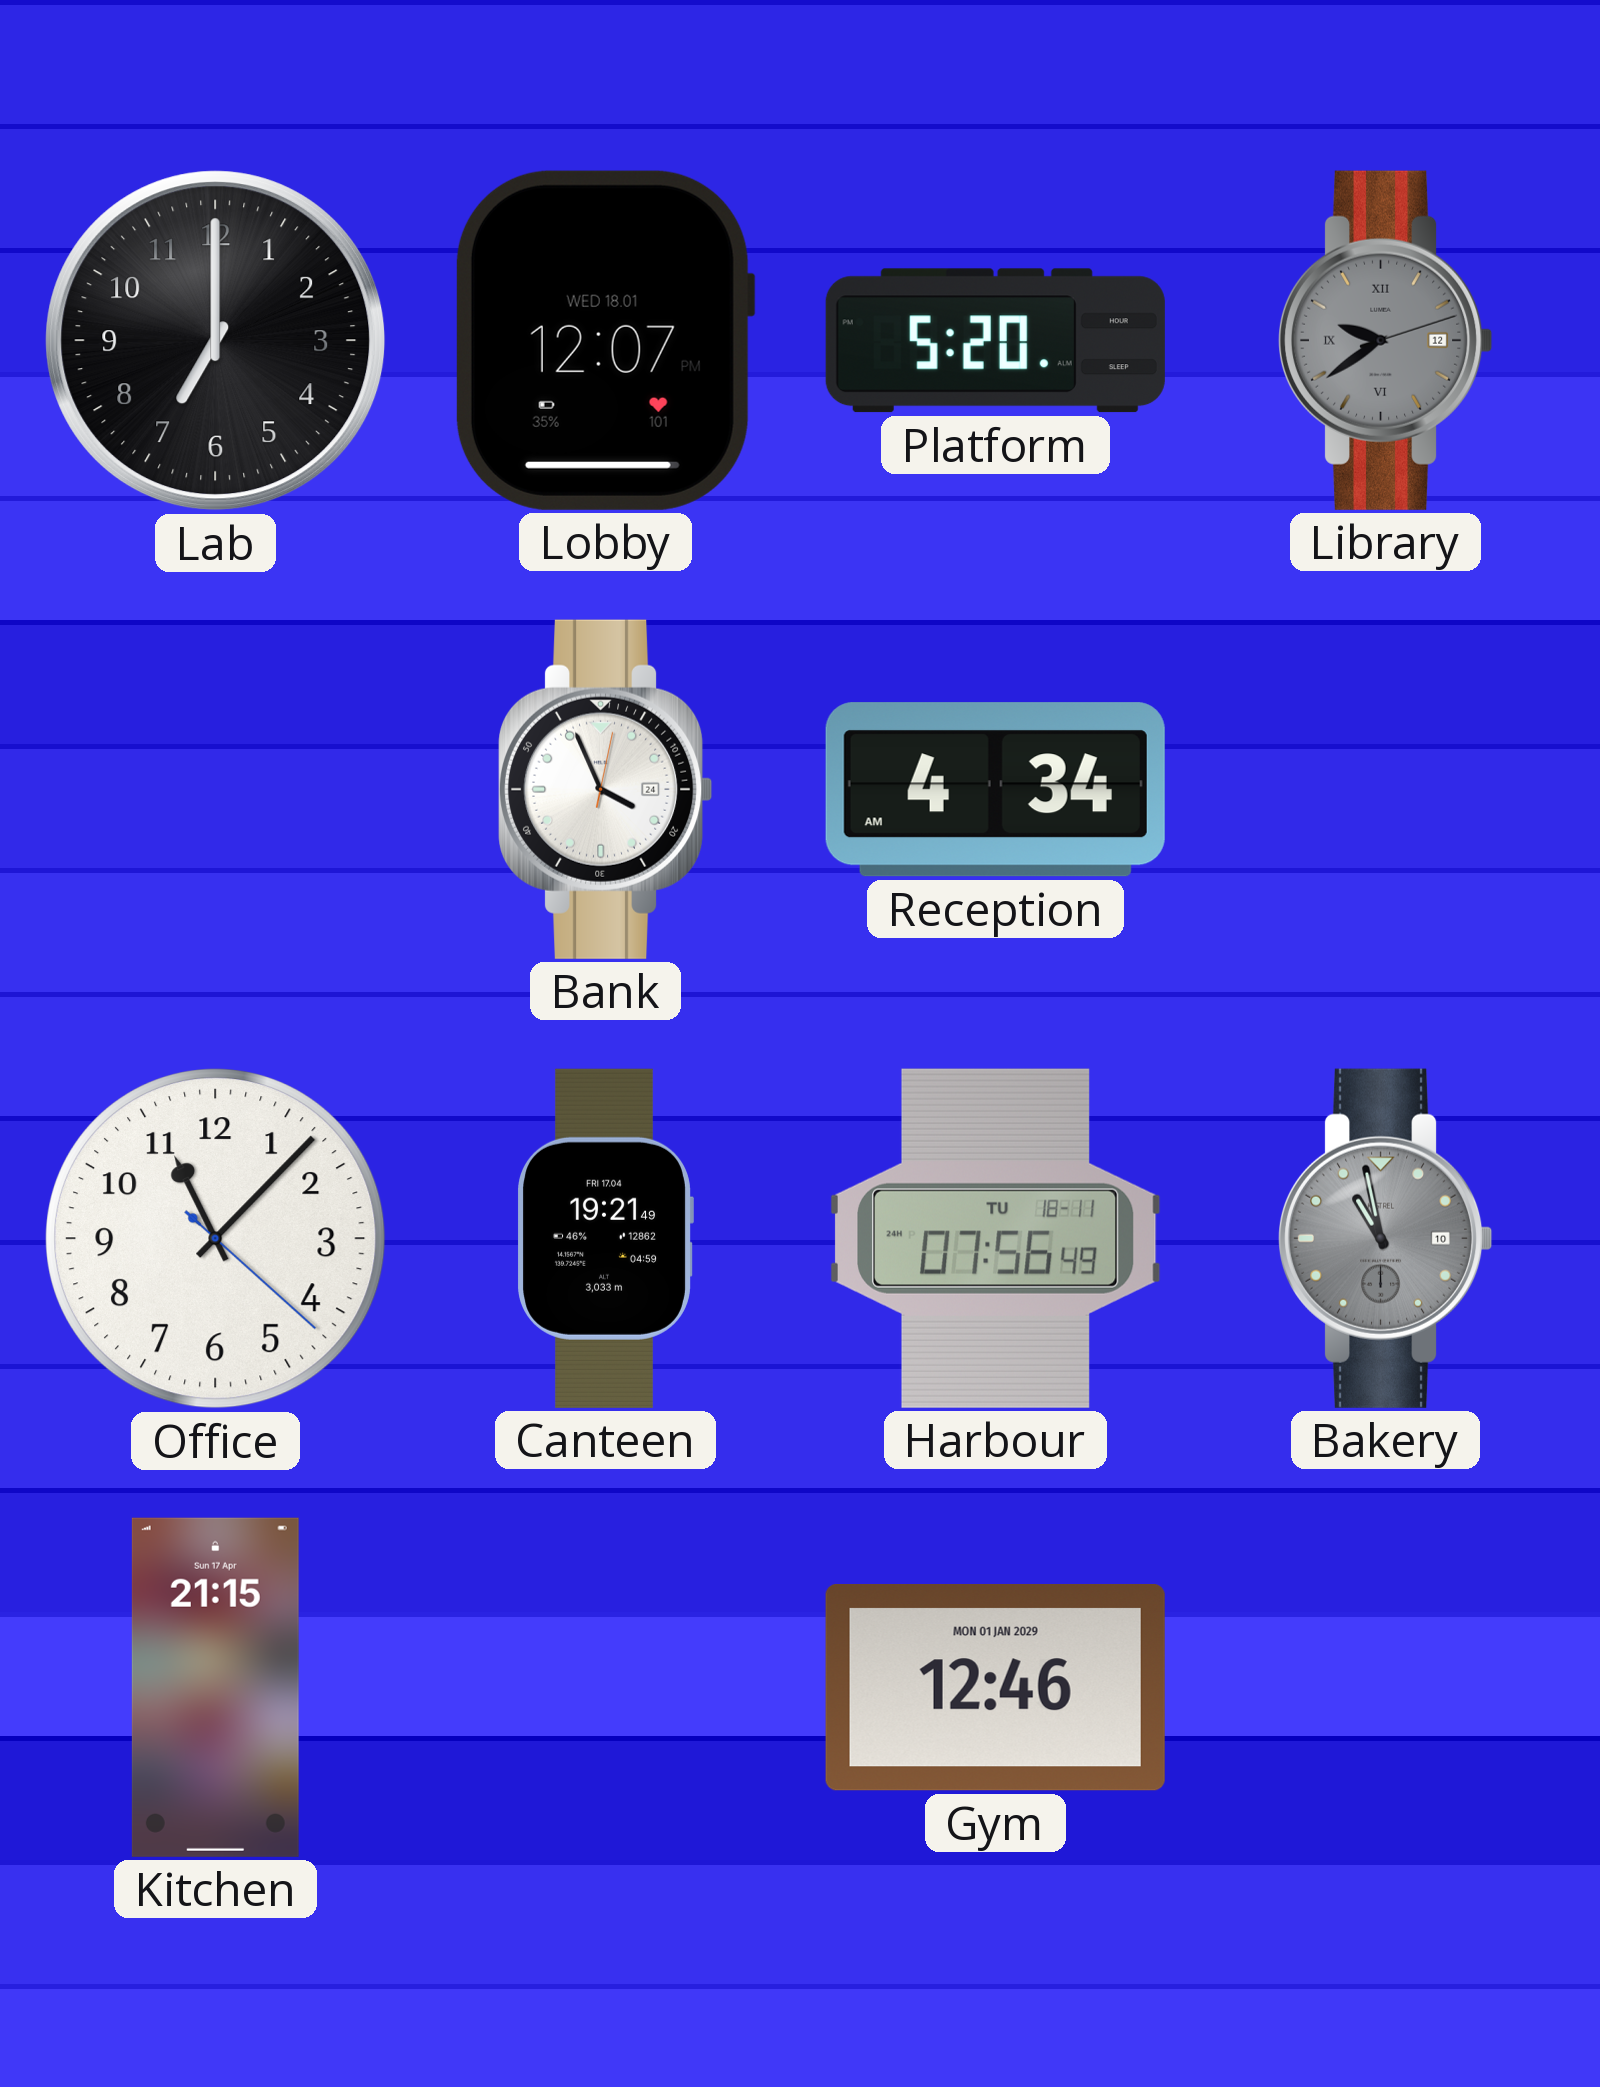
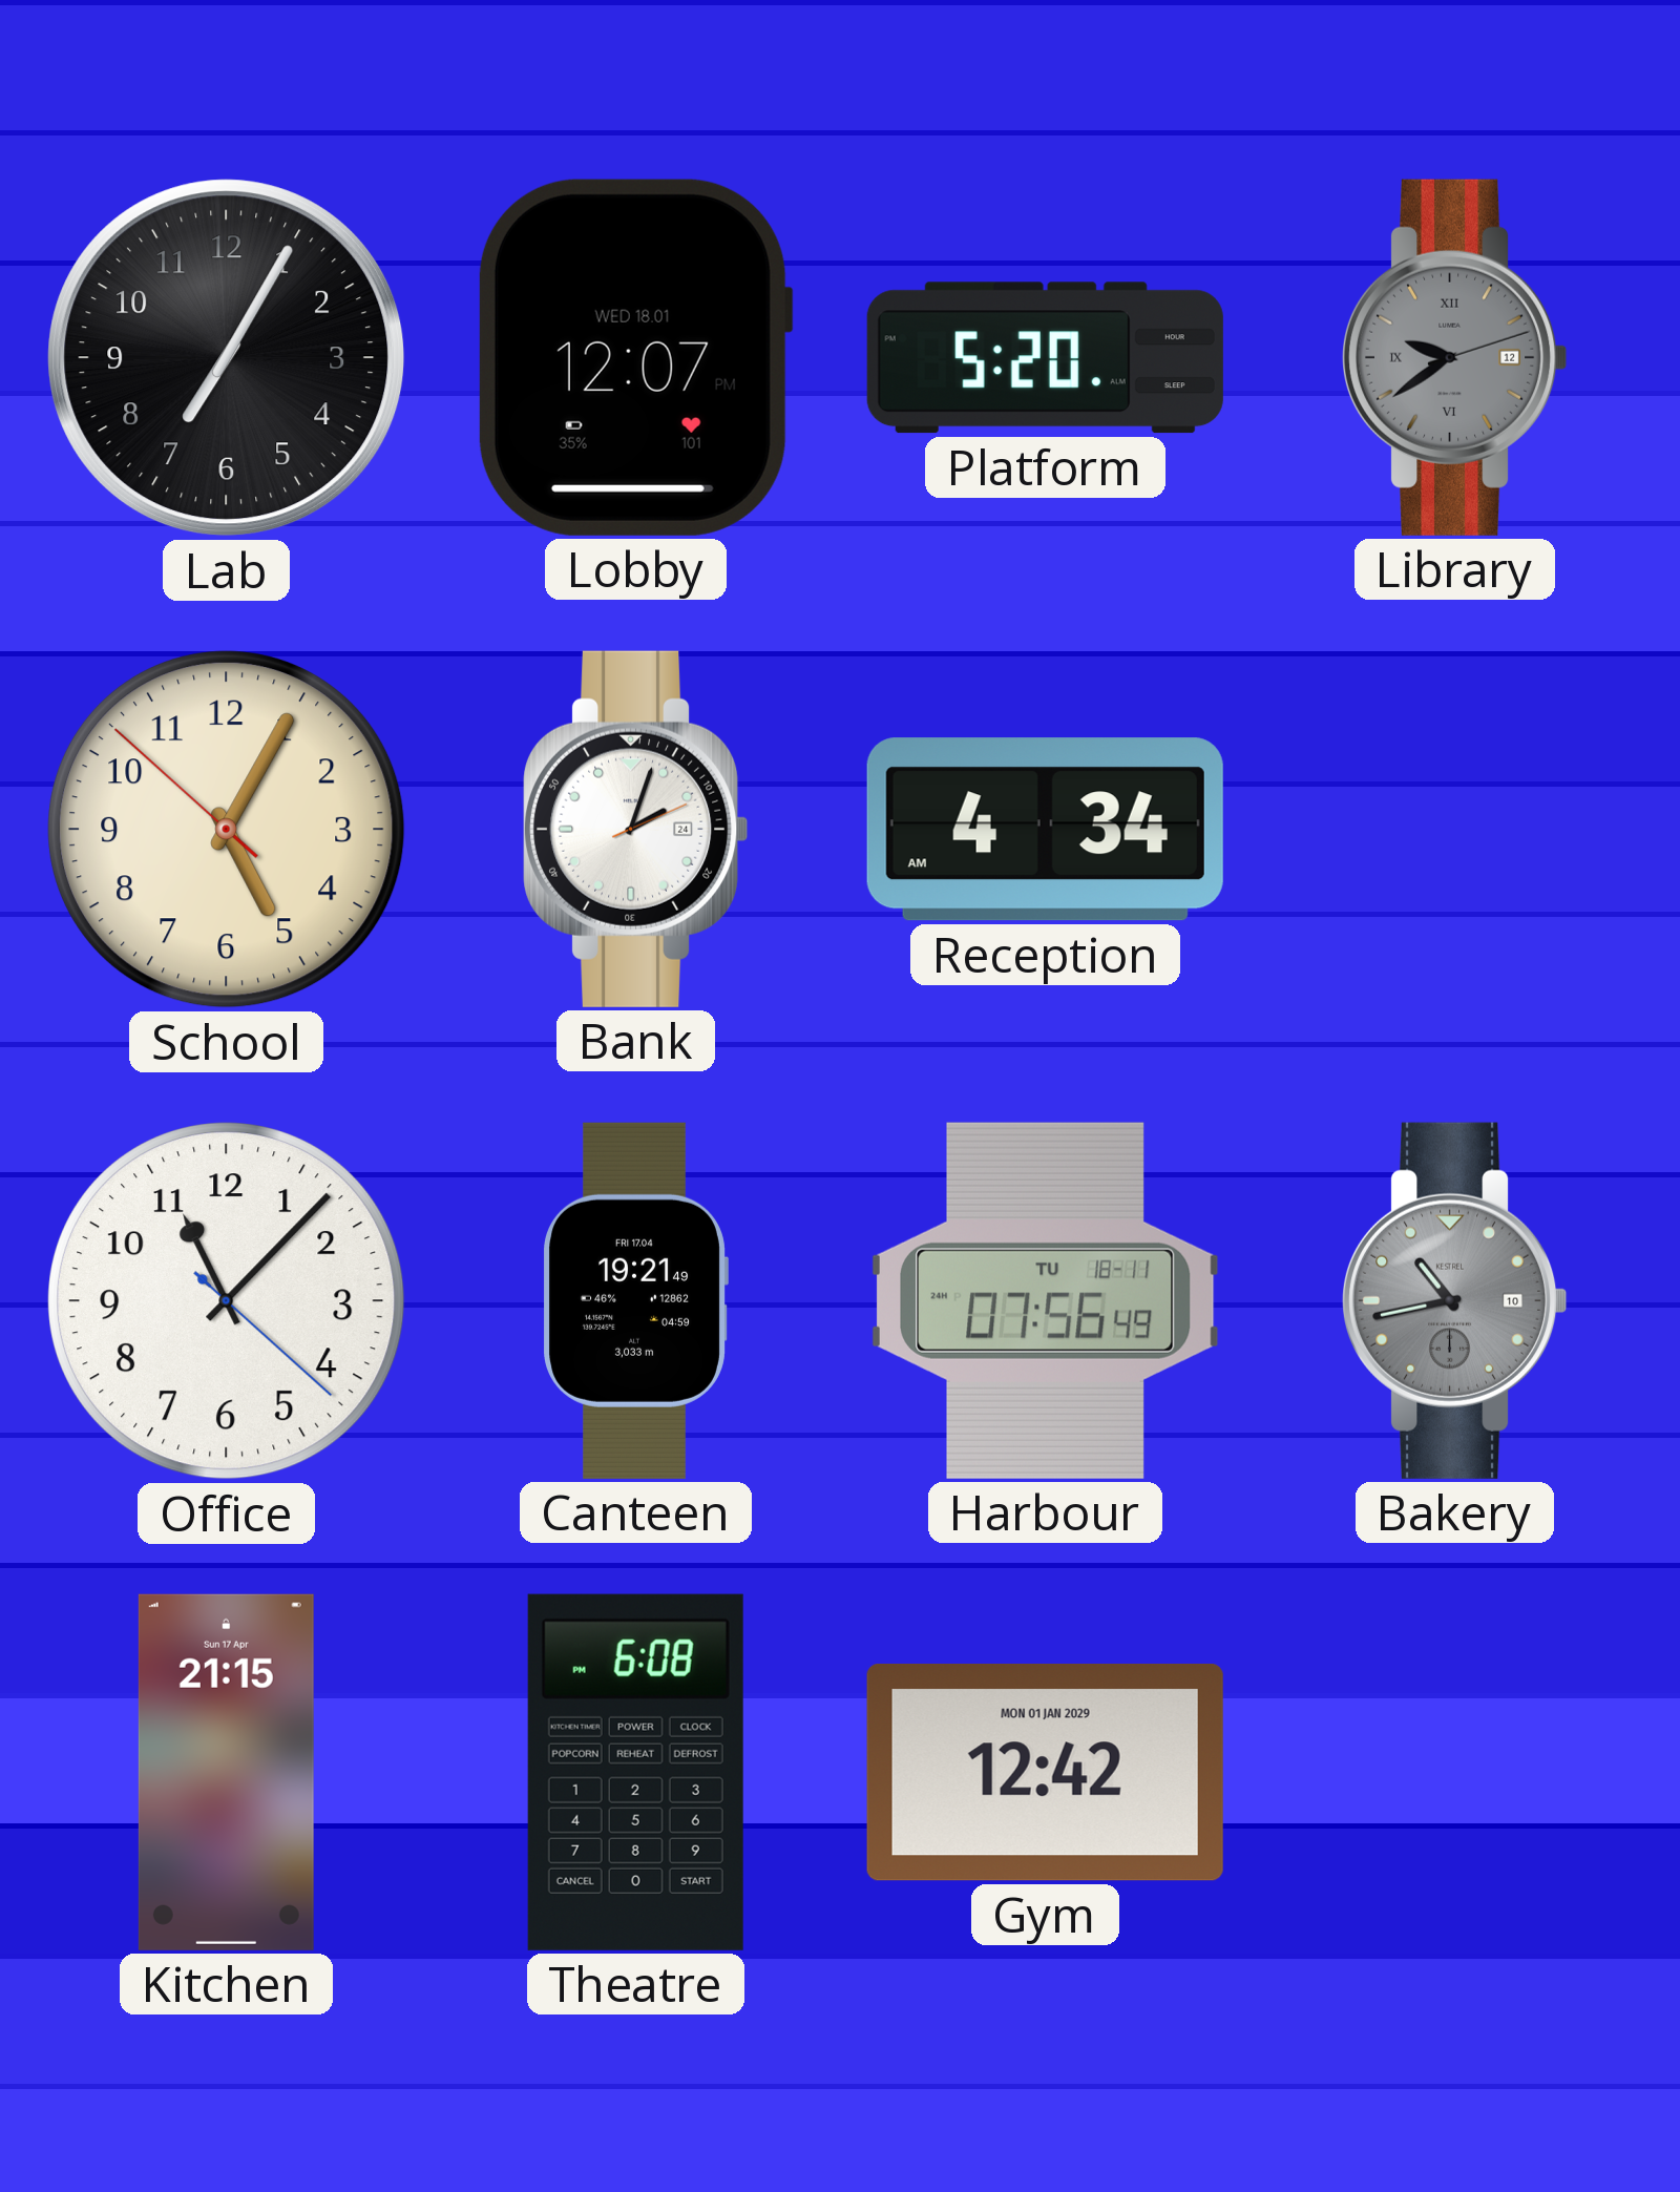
Lab: 7:00 -> 7:05 (227, 358)
School: none -> 5:04 (227, 830)
Bank: 3:56 -> 2:03 (636, 829)
Bakery: 10:58 -> 10:43 (1455, 1300)
Theatre: none -> 6:08 (635, 1772)
Gym: 12:46 -> 12:42 (1045, 1772)
